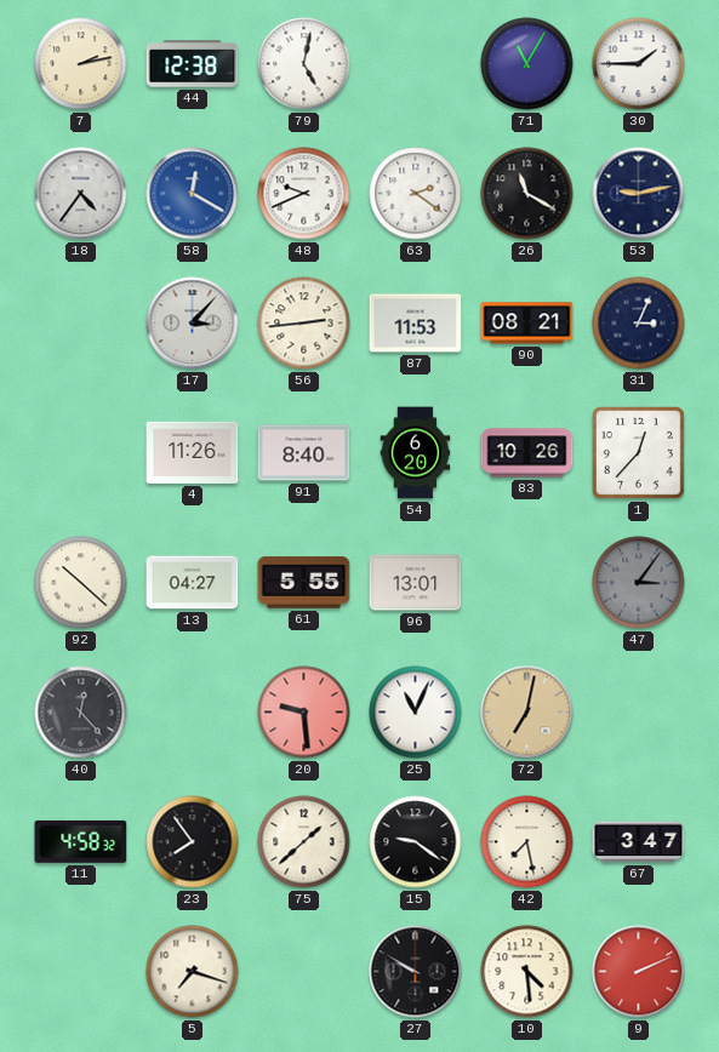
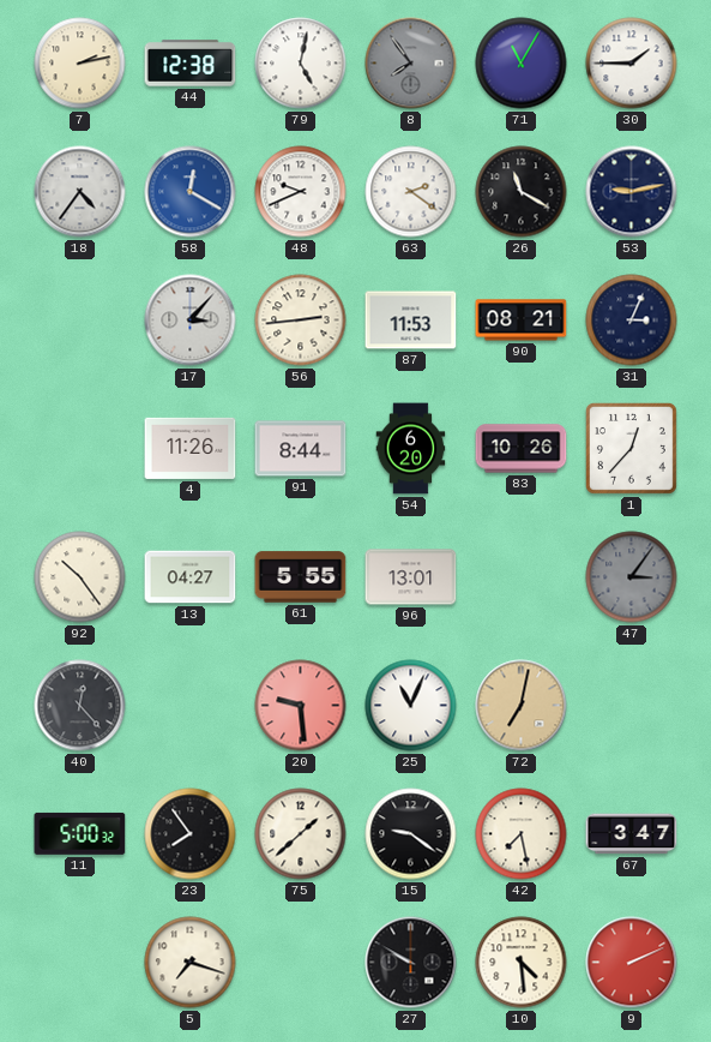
8: none -> 7:54 (411, 64)
91: 8:40 -> 8:44 (301, 449)
92: 10:22 -> 10:24 (80, 577)
11: 4:58 -> 5:00 (80, 833)
